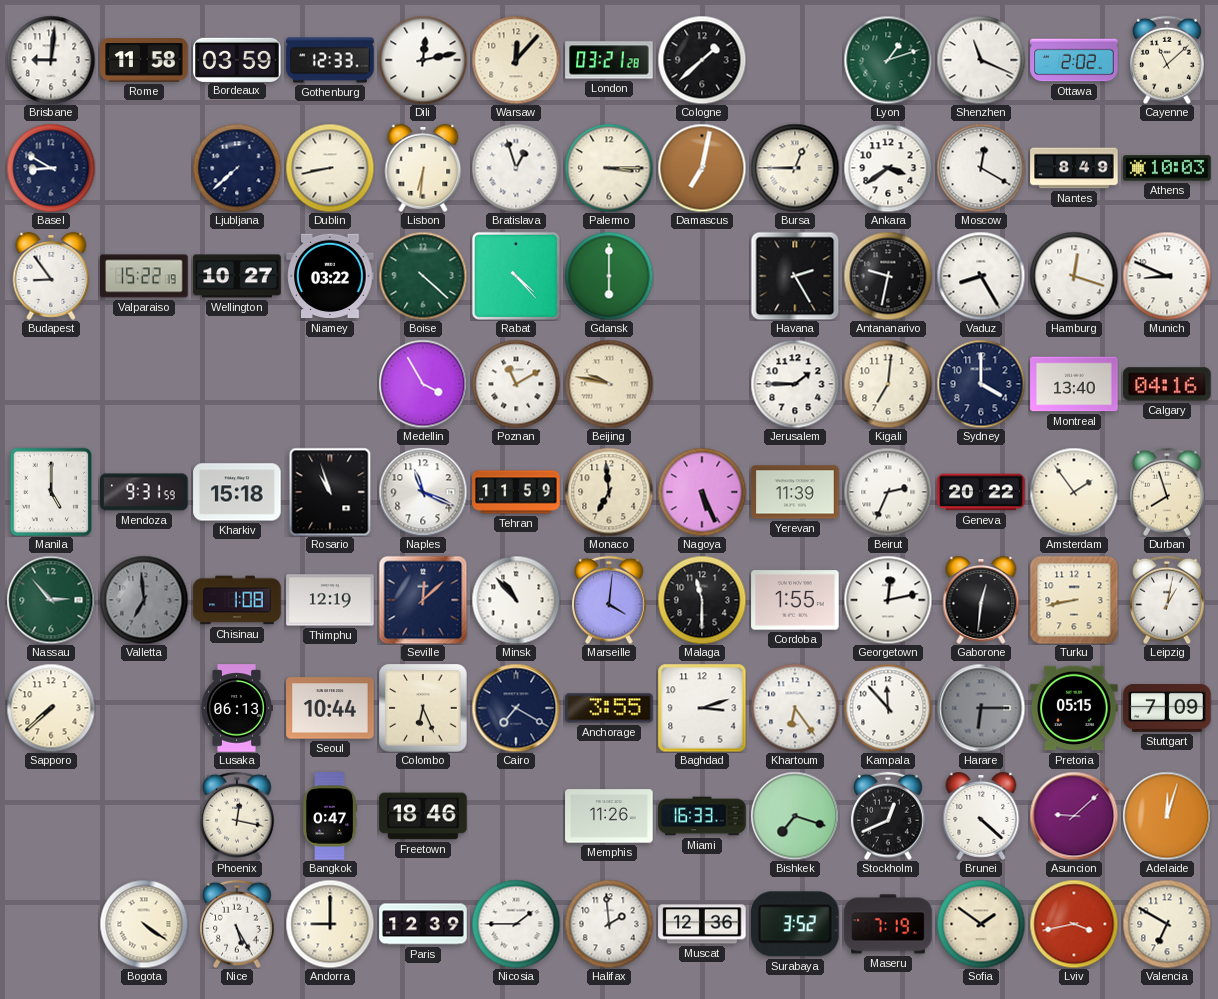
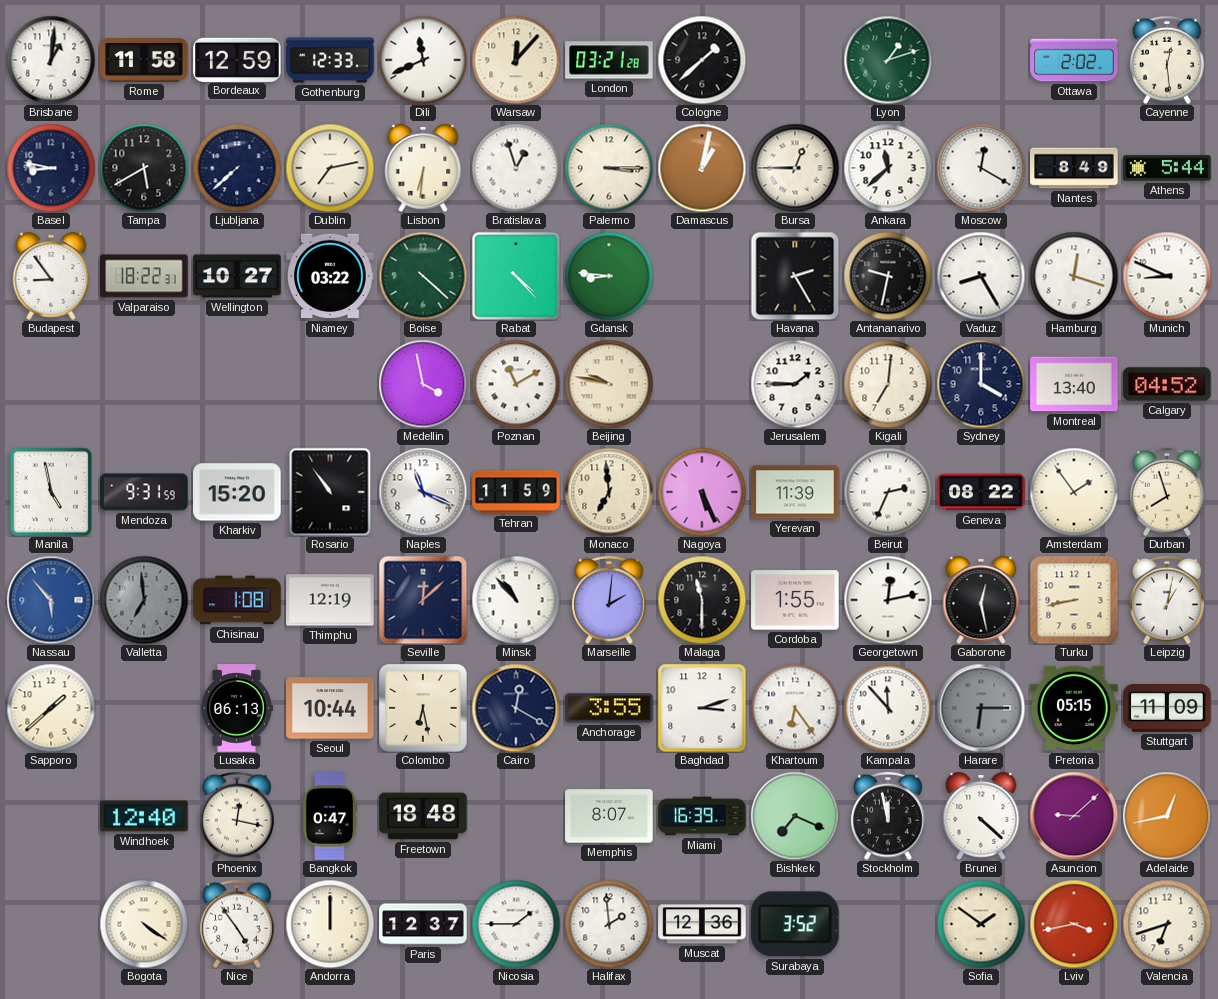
Brisbane: 9:01 -> 1:01 (51, 60)
Bordeaux: 03:59 -> 12:59 (237, 59)
Dili: 12:13 -> 11:41 (423, 60)
Shenzhen: 11:19 -> none (981, 60)
Cayenne: 11:08 -> 12:29 (1168, 60)
Basel: 8:50 -> 8:47 (51, 168)
Tampa: none -> 5:40 (144, 168)
Dublin: 8:43 -> 7:13 (330, 168)
Damascus: 7:02 -> 1:02 (702, 168)
Ankara: 3:39 -> 11:38 (888, 168)
Athens: 10:03 -> 5:44 (1167, 168)
Valparaiso: 15:22 -> 18:22 (144, 276)
Gdansk: 6:00 -> 8:46 (609, 276)
Medellin: 3:55 -> 3:58 (423, 384)
Calgary: 04:16 -> 04:52 (1167, 384)
Manila: 5:00 -> 4:58 (51, 492)
Kharkiv: 15:18 -> 15:20 (237, 492)
Rosario: 10:57 -> 10:54 (330, 492)
Geneva: 20:22 -> 08:22 (981, 492)
Nassau: 2:53 -> 5:53 (51, 600)
Nassau dial: green -> blue (51, 600)
Marseille: 4:01 -> 2:01 (610, 600)
Gaborone: 12:31 -> 12:28 (981, 601)
Sapporo: 7:38 -> 1:38 (51, 708)
Colombo: 6:26 -> 6:28 (423, 708)
Cairo: 7:20 -> 12:20 (516, 708)
Stuttgart: 7:09 -> 11:09 (1167, 708)
Windhoek: none -> 12:40 (144, 816)
Freetown: 18:46 -> 18:48 (423, 816)
Memphis: 11:26 -> 8:07 (609, 816)
Miami: 16:33 -> 16:39 (702, 816)
Bishkek: 7:18 -> 7:19 (795, 816)
Stockholm: 12:41 -> 11:58 (889, 816)
Adelaide: 12:03 -> 12:43 (1167, 816)
Nice: 5:25 -> 4:54 (238, 924)
Andorra: 9:00 -> 12:00 (330, 924)
Paris: 12:39 -> 12:37 (423, 924)
Maseru: 7:19 -> none (888, 924)
Valencia: 6:50 -> 6:42 (1167, 924)
